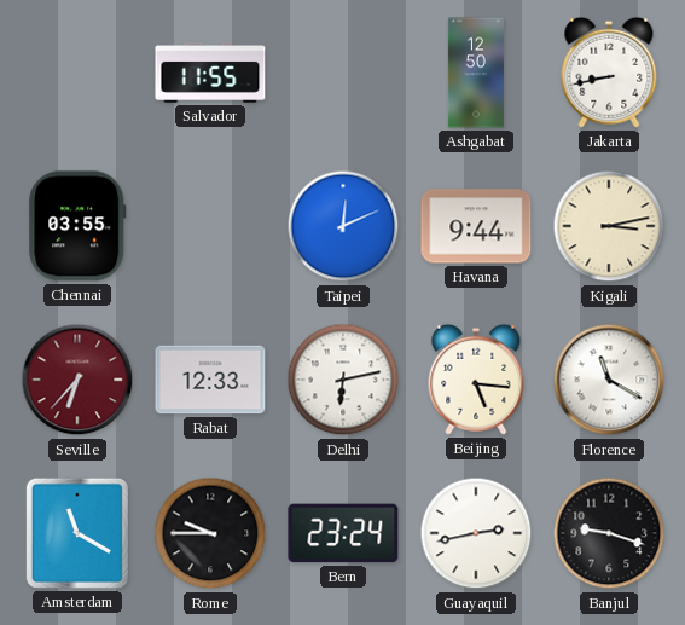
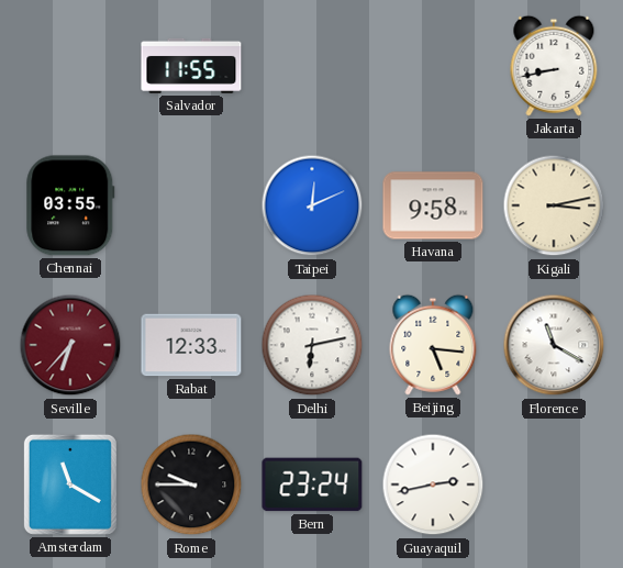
Ashgabat: 12:50 -> none (476, 73)
Havana: 9:44 -> 9:58 (433, 205)
Banjul: 9:18 -> none (609, 533)
